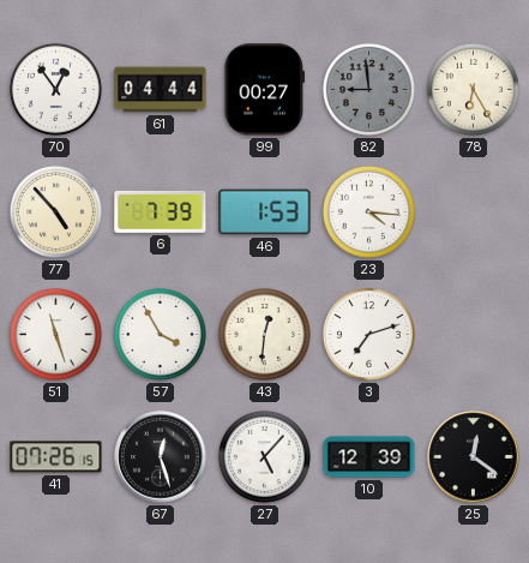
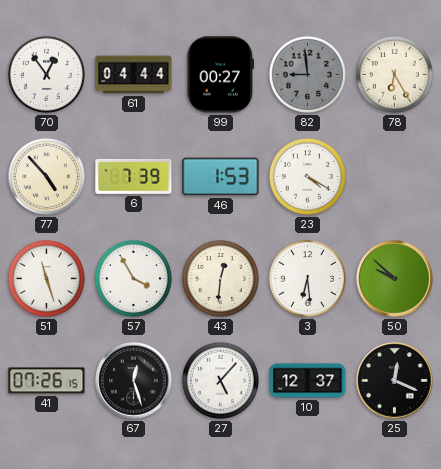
23: 4:16 -> 4:20 (307, 176)
3: 7:12 -> 6:29 (307, 278)
50: none -> 9:52 (395, 279)
10: 12:39 -> 12:37 (308, 381)
25: 12:21 -> 12:19 (395, 381)
